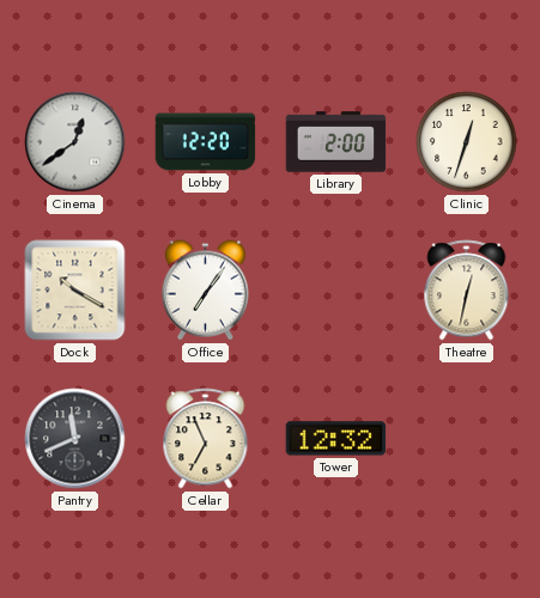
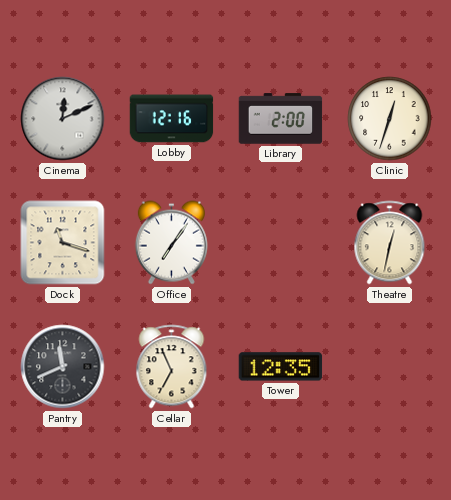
Cinema: 12:39 -> 12:11 (63, 119)
Lobby: 12:20 -> 12:16 (172, 119)
Dock: 10:20 -> 11:18 (63, 243)
Tower: 12:32 -> 12:35 (281, 367)
